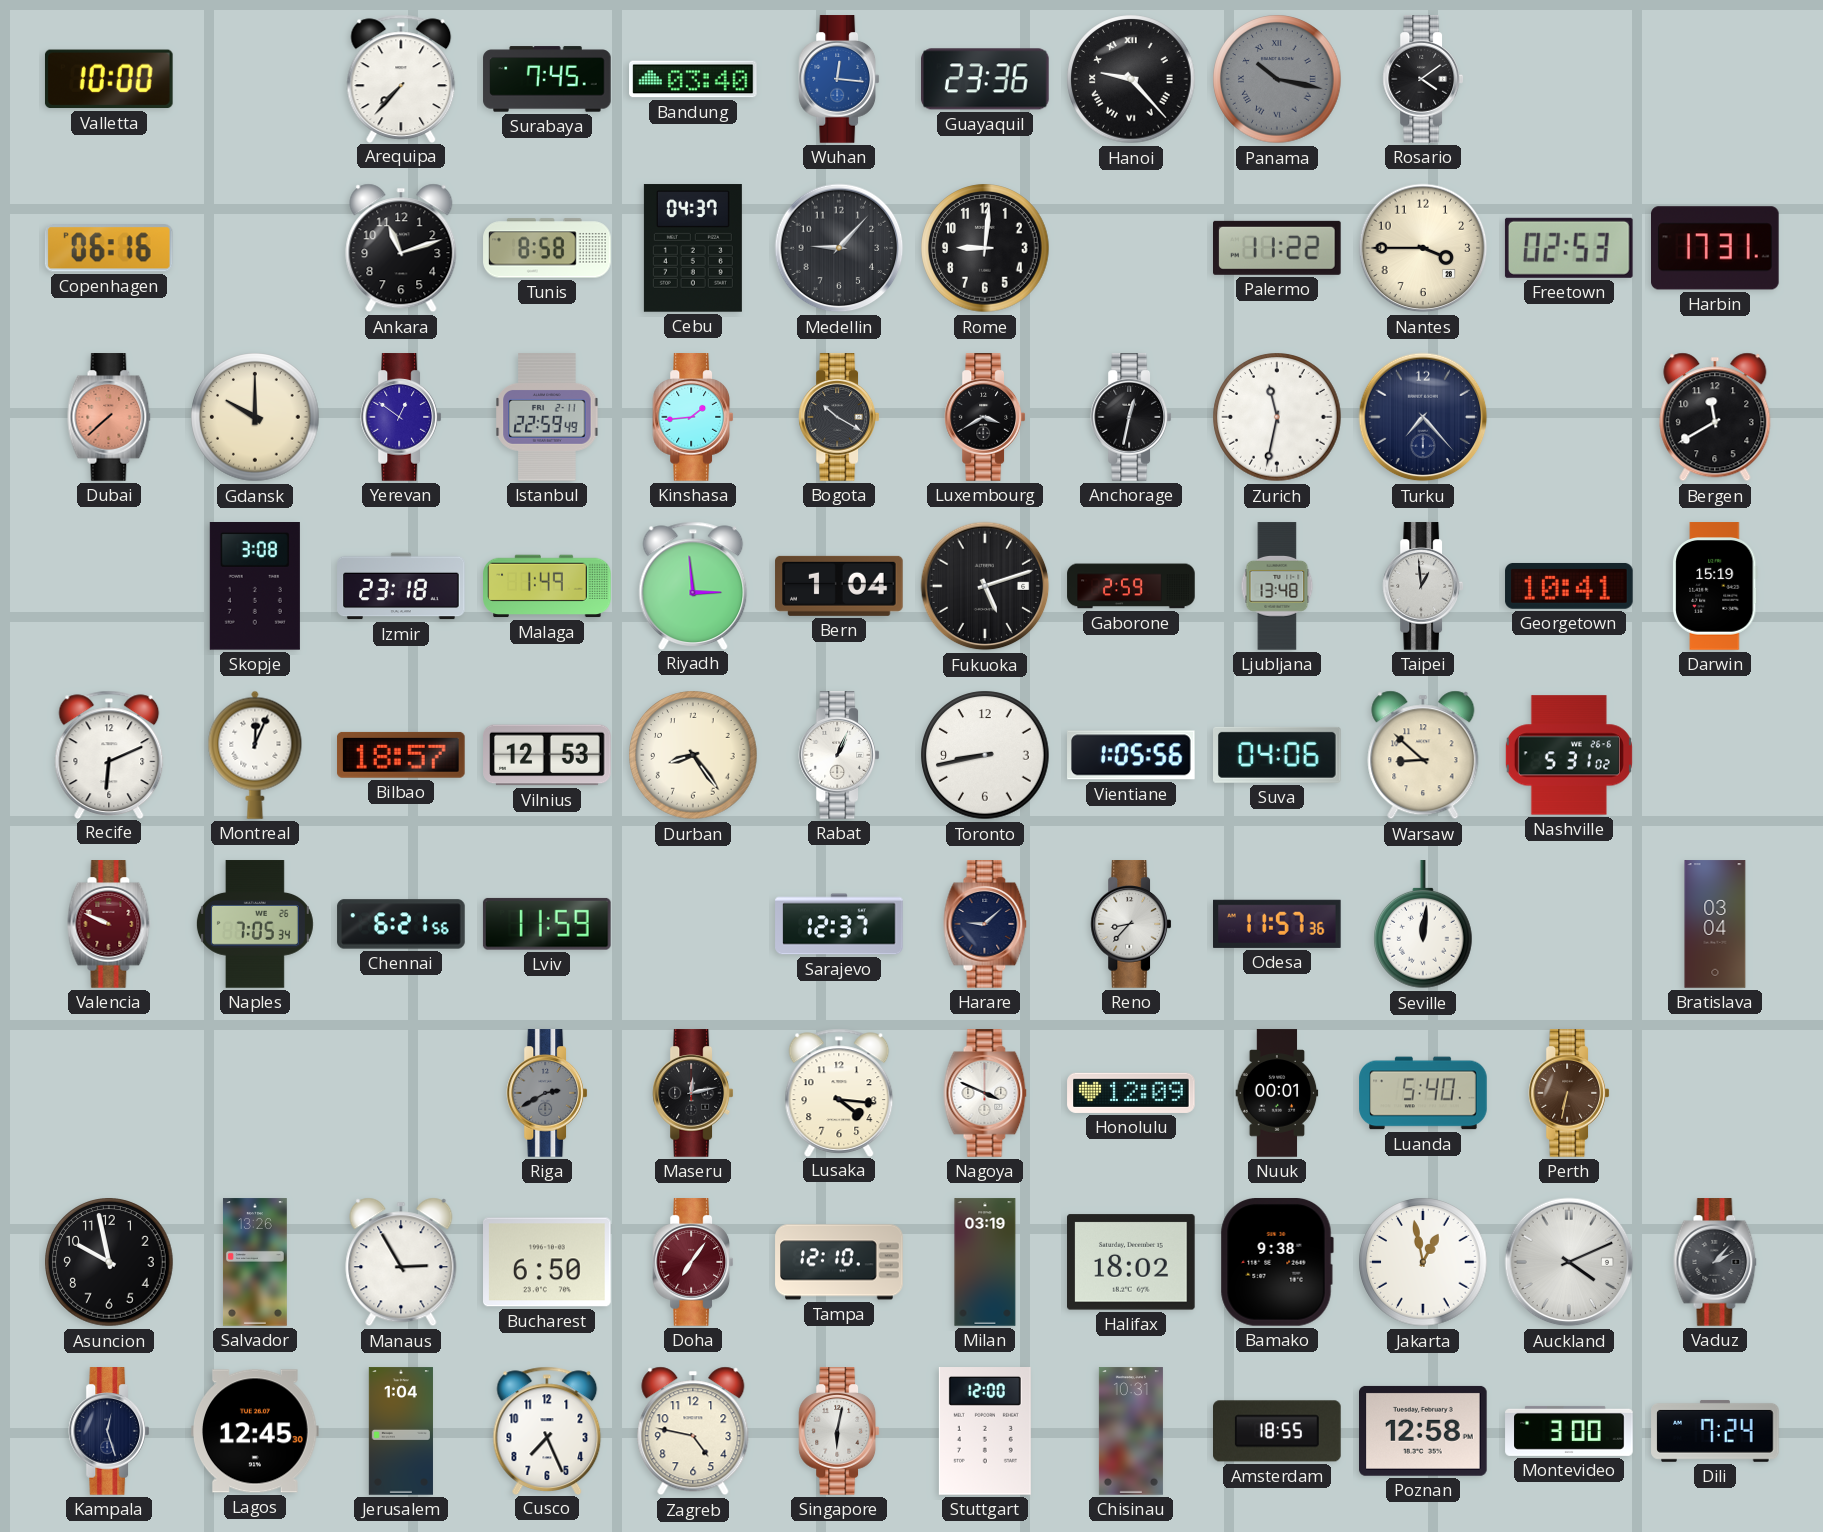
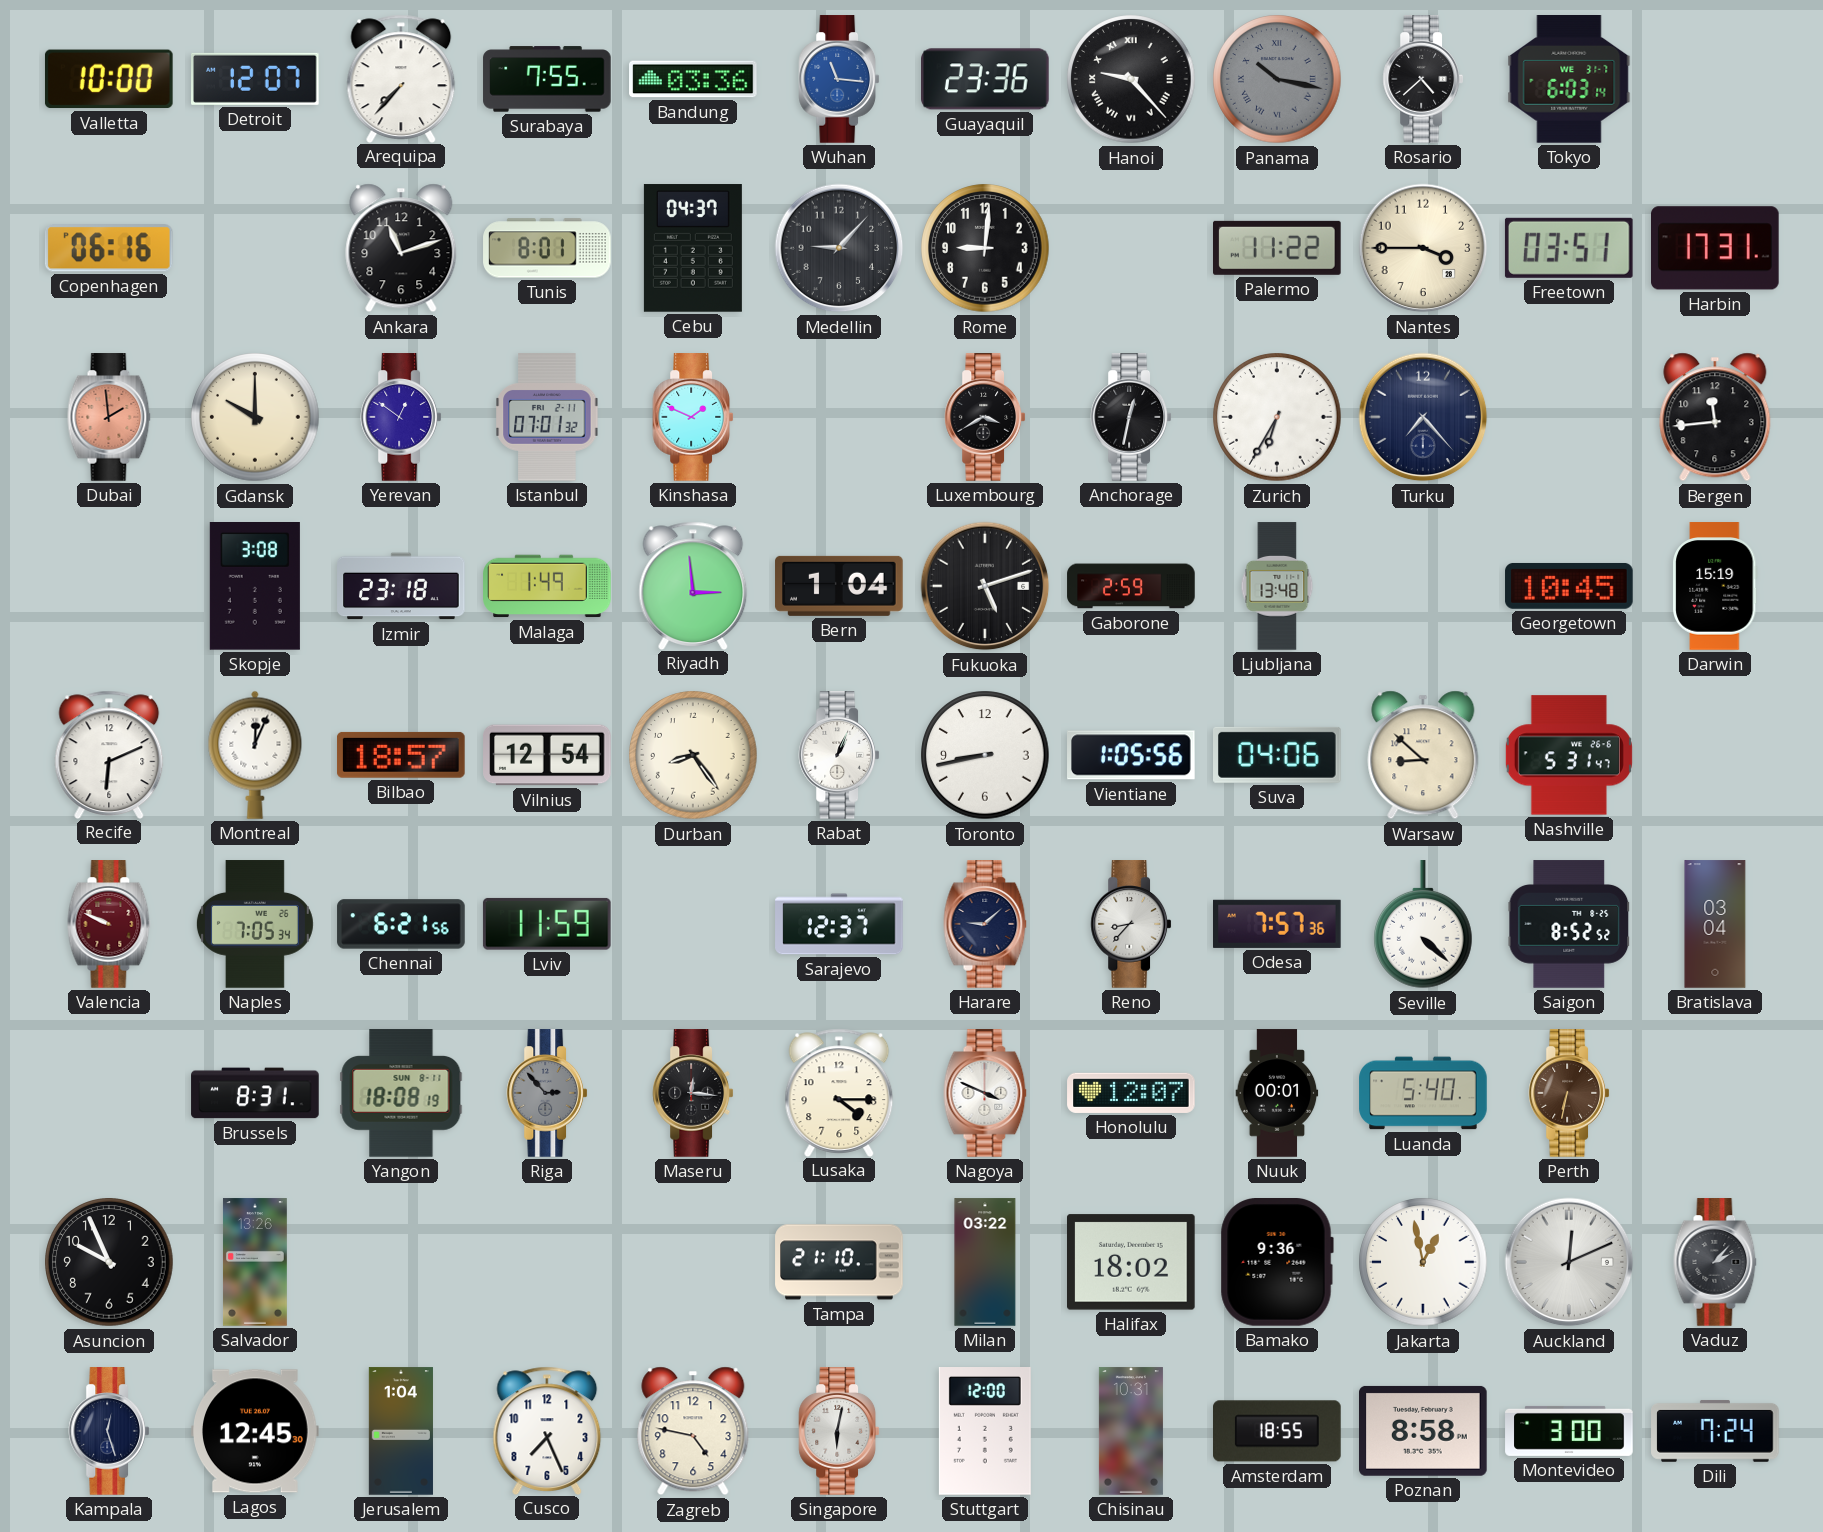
Detroit: none -> 12:07 (256, 79)
Surabaya: 7:45 -> 7:55 (547, 79)
Bandung: 03:40 -> 03:36 (693, 79)
Wuhan: 12:16 -> 11:16 (839, 79)
Rosario: 4:09 -> 4:38 (1423, 79)
Tokyo: none -> 6:03 (1569, 79)
Tunis: 8:58 -> 8:01 (547, 248)
Freetown: 02:53 -> 03:51 (1569, 248)
Dubai: 7:38 -> 1:59 (109, 417)
Istanbul: 22:59 -> 07:01 (547, 417)
Kinshasa: 1:44 -> 1:49 (693, 417)
Bogota: 10:20 -> none (839, 417)
Zurich: 11:32 -> 6:35 (1277, 417)
Bergen: 11:40 -> 11:44 (1715, 417)
Taipei: 12:59 -> none (1423, 586)
Georgetown: 10:41 -> 10:45 (1569, 586)
Vilnius: 12:53 -> 12:54 (547, 755)
Nashville: 5:31:02 -> 5:31:47 (1569, 755)
Odesa: 11:57 -> 7:57 (1278, 924)
Seville: 12:01 -> 4:22 (1424, 925)
Saigon: none -> 8:52 (1569, 924)
Brussels: none -> 8:31 (255, 1093)
Yangon: none -> 18:08 (401, 1093)
Riga: 2:40 -> 2:53 (547, 1093)
Maseru: 12:13 -> 12:16 (693, 1093)
Lusaka: 4:16 -> 4:15 (839, 1092)
Honolulu: 12:09 -> 12:07 (1131, 1093)
Asuncion: 9:58 -> 9:56 (109, 1262)
Manaus: 2:55 -> none (401, 1262)
Bucharest: 6:50 -> none (548, 1262)
Doha: 7:06 -> none (693, 1262)
Tampa: 12:10 -> 21:10 (839, 1262)
Milan: 03:19 -> 03:22 (985, 1262)
Bamako: 9:38 -> 9:36 (1277, 1263)
Auckland: 4:11 -> 12:11 (1569, 1262)
Poznan: 12:58 -> 8:58 (1424, 1431)
